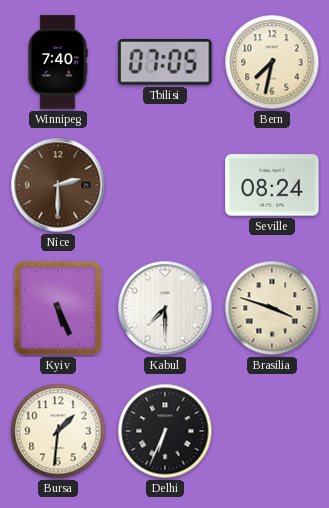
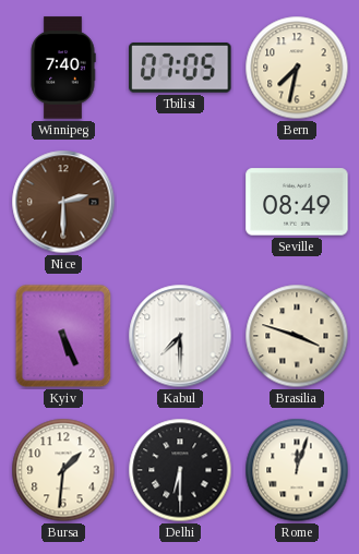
Seville: 08:24 -> 08:49 (297, 202)
Delhi: 6:34 -> 6:30 (180, 470)
Rome: none -> 12:03 (297, 470)
